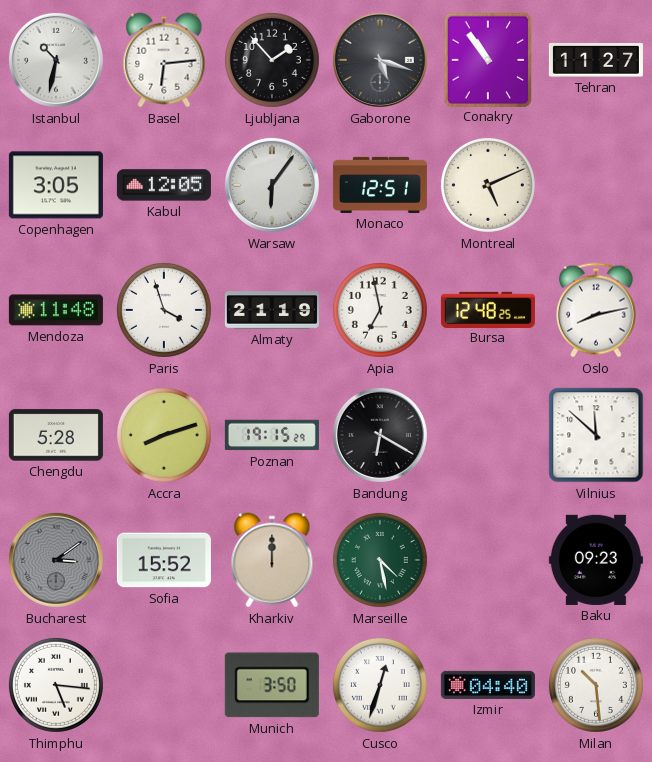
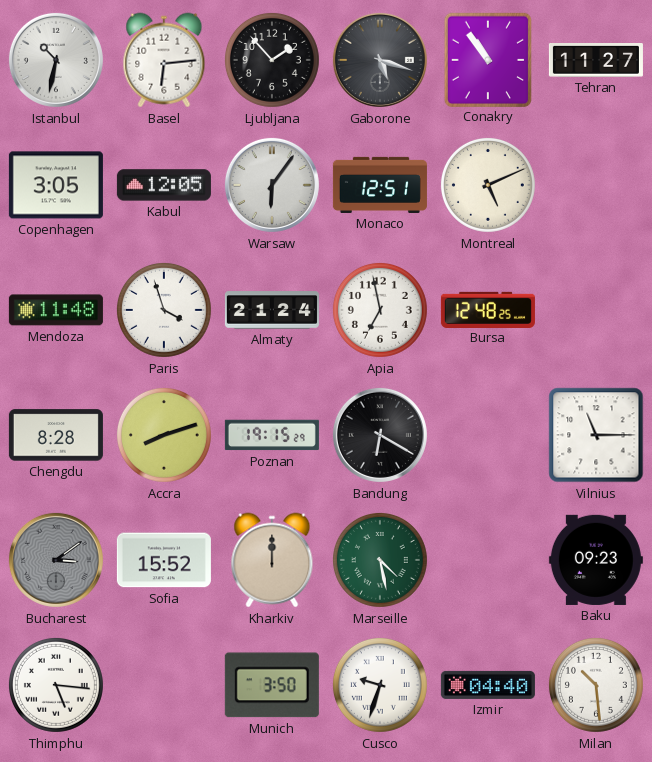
Almaty: 21:19 -> 21:24 (272, 310)
Oslo: 8:13 -> none (596, 310)
Chengdu: 5:28 -> 8:28 (56, 435)
Vilnius: 11:52 -> 11:15 (596, 435)
Cusco: 12:33 -> 9:33 (380, 685)
